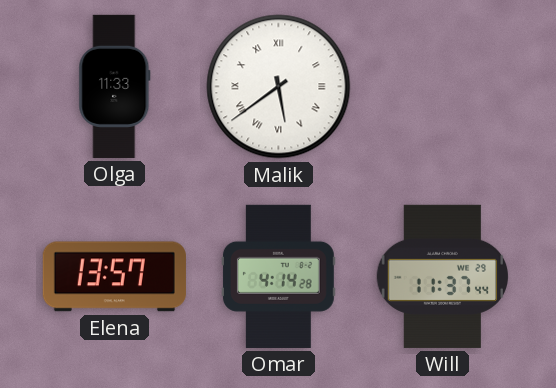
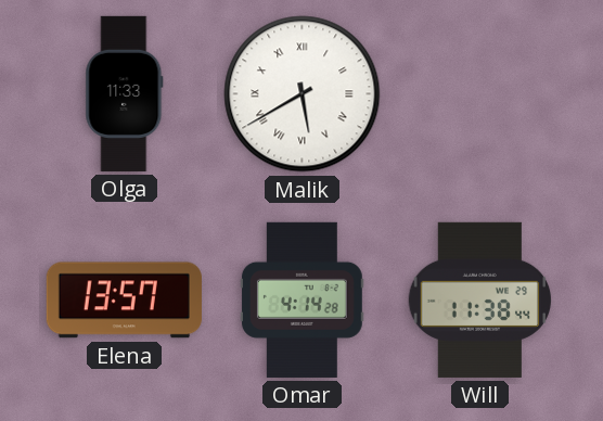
Malik: 5:39 -> 5:40 (303, 94)
Will: 11:37 -> 11:38 (480, 299)
